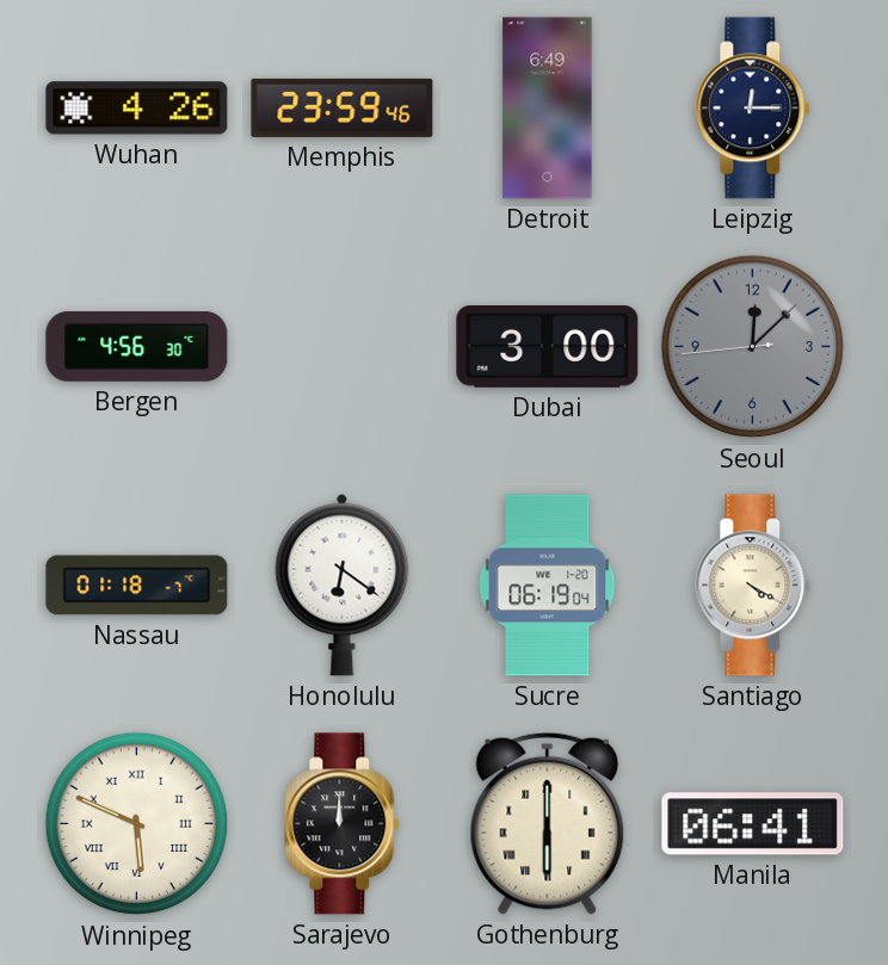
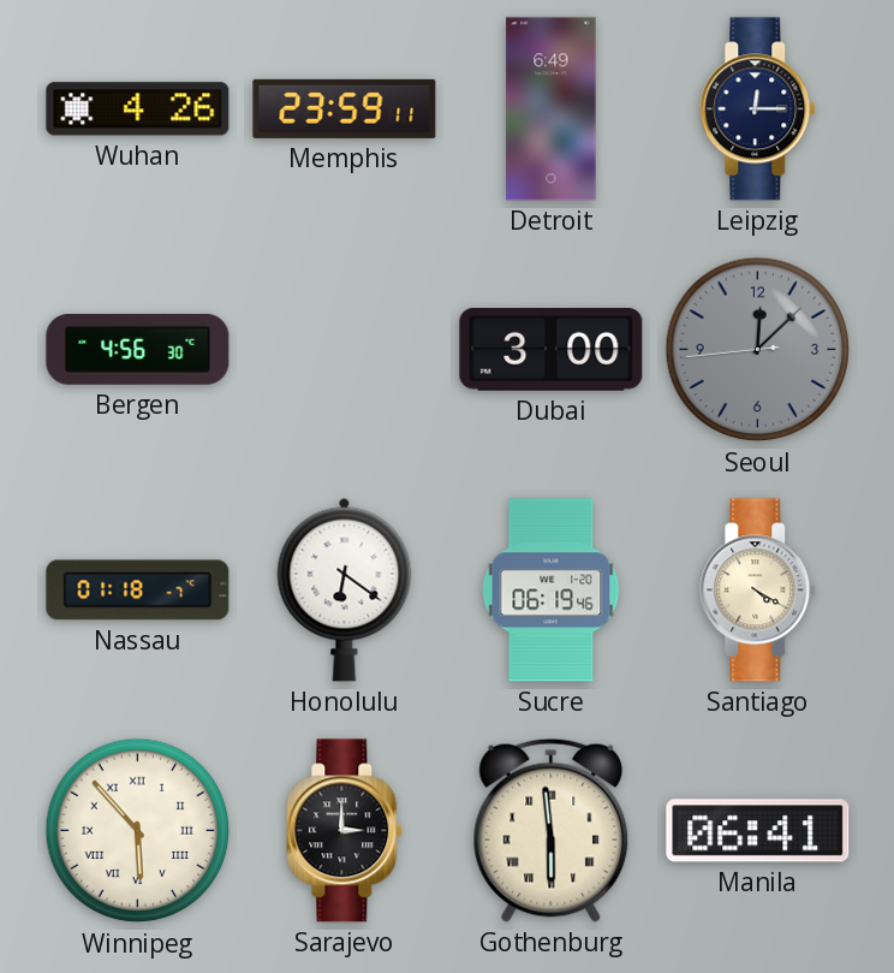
Memphis: 23:59:46 -> 23:59:11 (345, 108)
Sucre: 06:19:04 -> 06:19:46 (552, 591)
Winnipeg: 5:49 -> 5:53 (138, 831)
Sarajevo: 12:00 -> 3:00 (345, 831)
Gothenburg: 6:00 -> 5:59 (552, 830)
